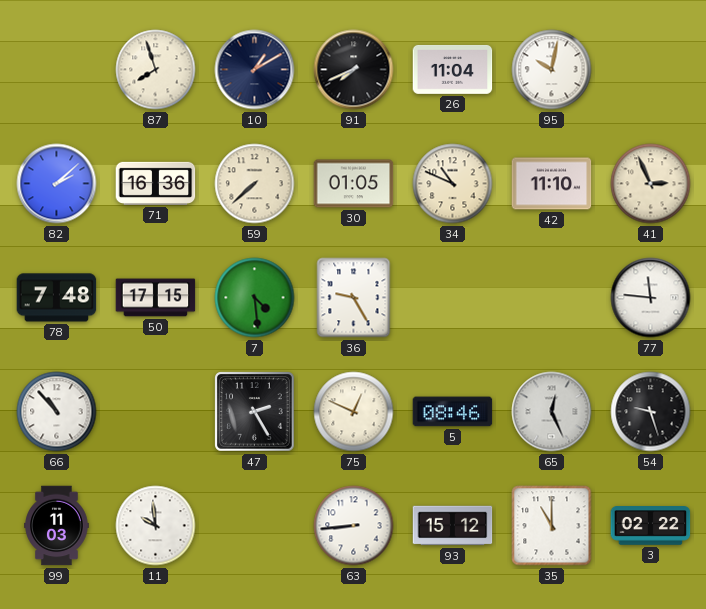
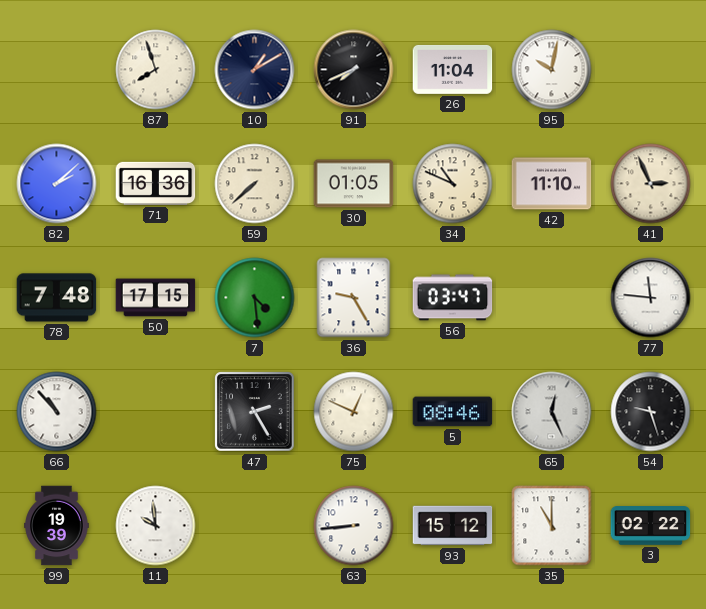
56: none -> 03:47 (453, 298)
99: 11:03 -> 19:39 (57, 526)
